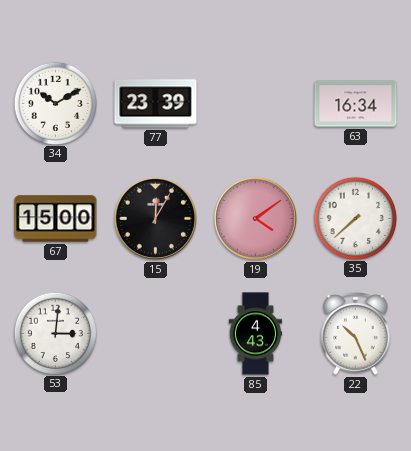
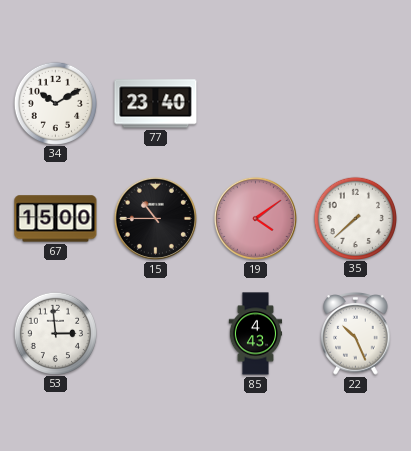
77: 23:39 -> 23:40 (156, 104)
63: 16:34 -> none (356, 104)
15: 12:05 -> 10:45 (155, 218)
53: 3:01 -> 2:59 (55, 333)
